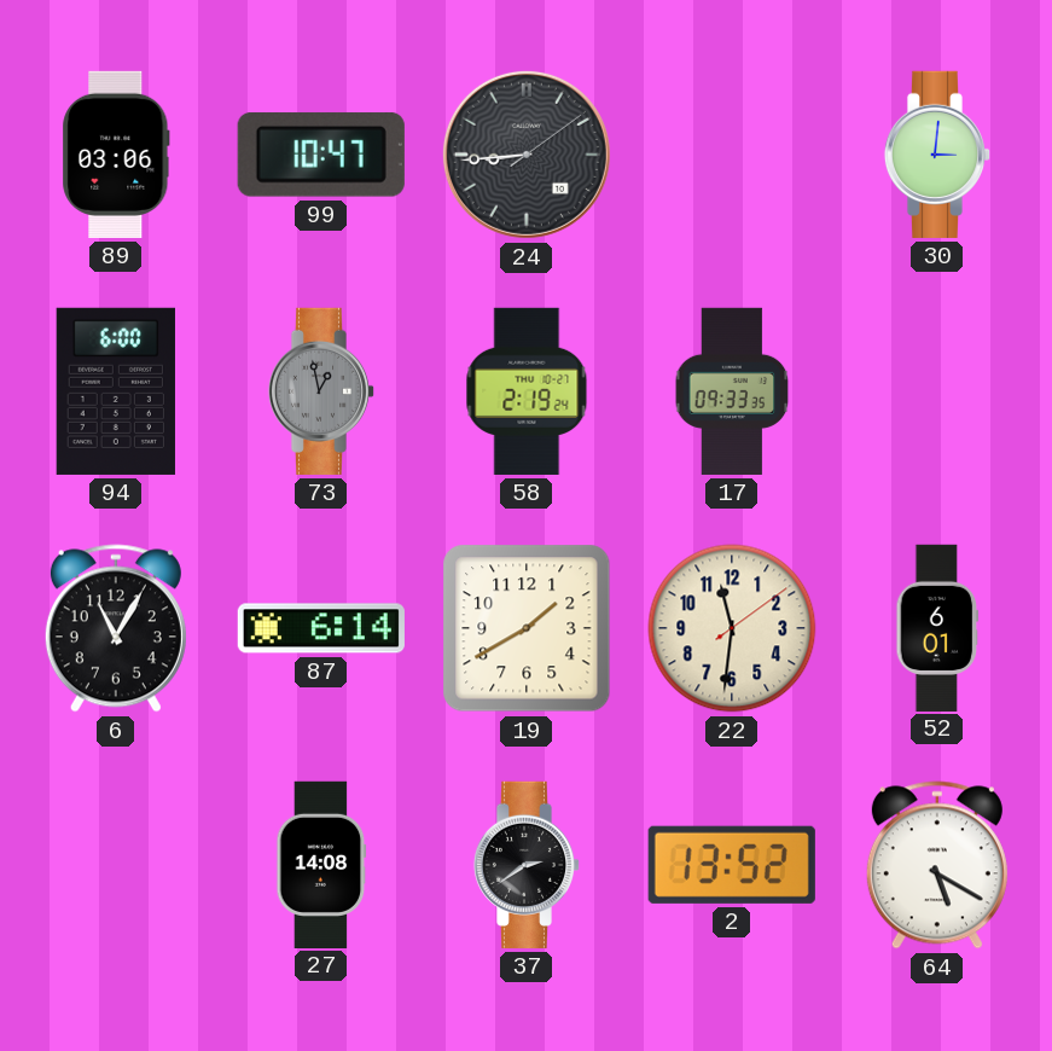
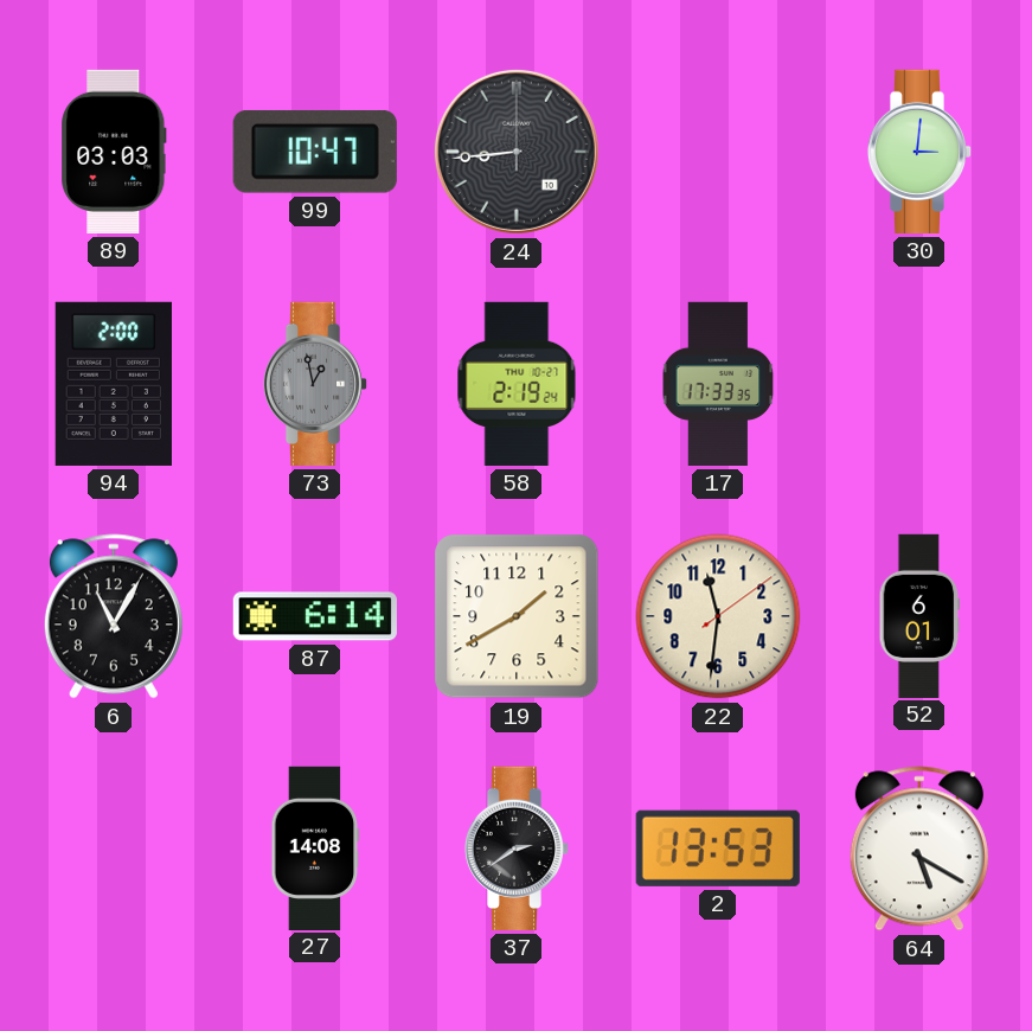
89: 03:06 -> 03:03 (114, 152)
24: 8:44:09 -> 8:44:00 (517, 152)
94: 6:00 -> 2:00 (114, 384)
17: 09:33 -> 17:33 (718, 384)
2: 13:52 -> 13:53 (718, 849)
